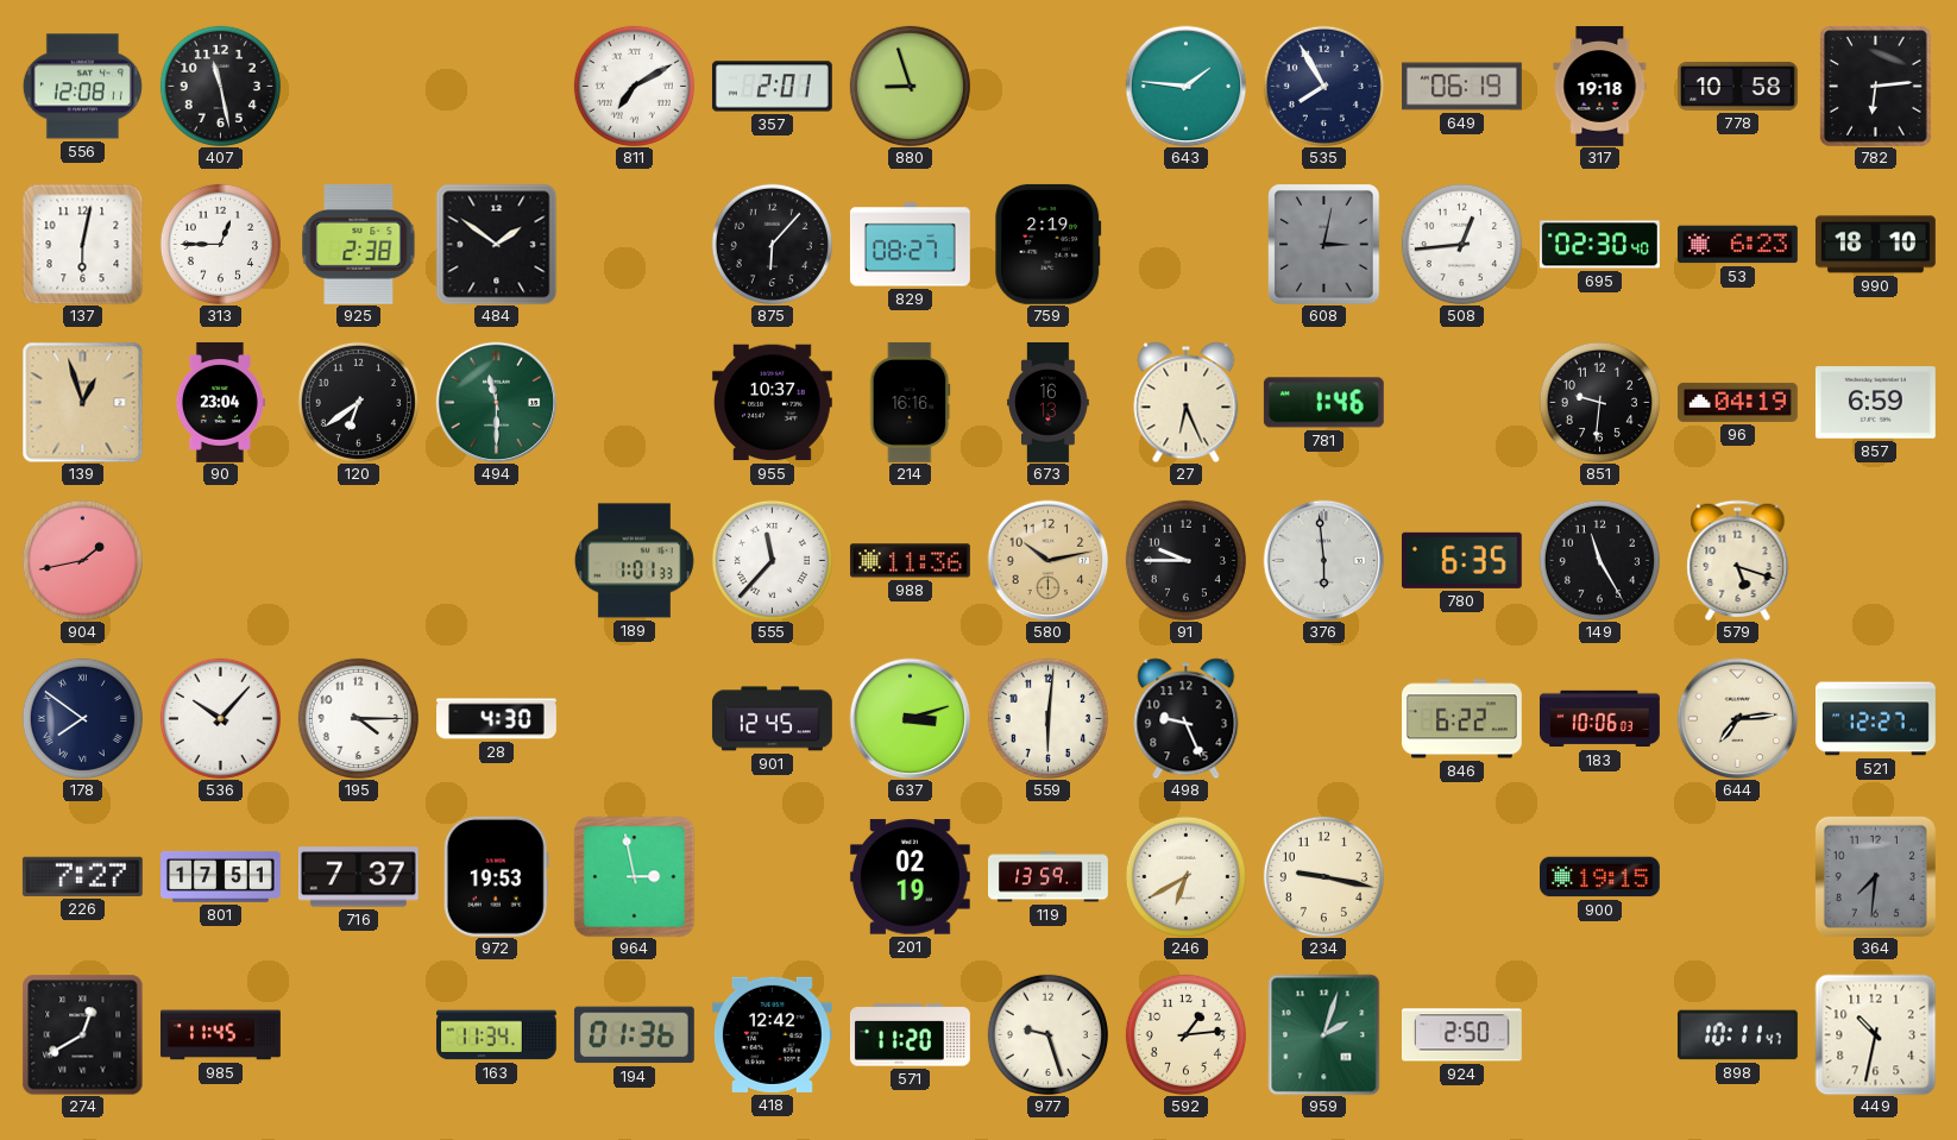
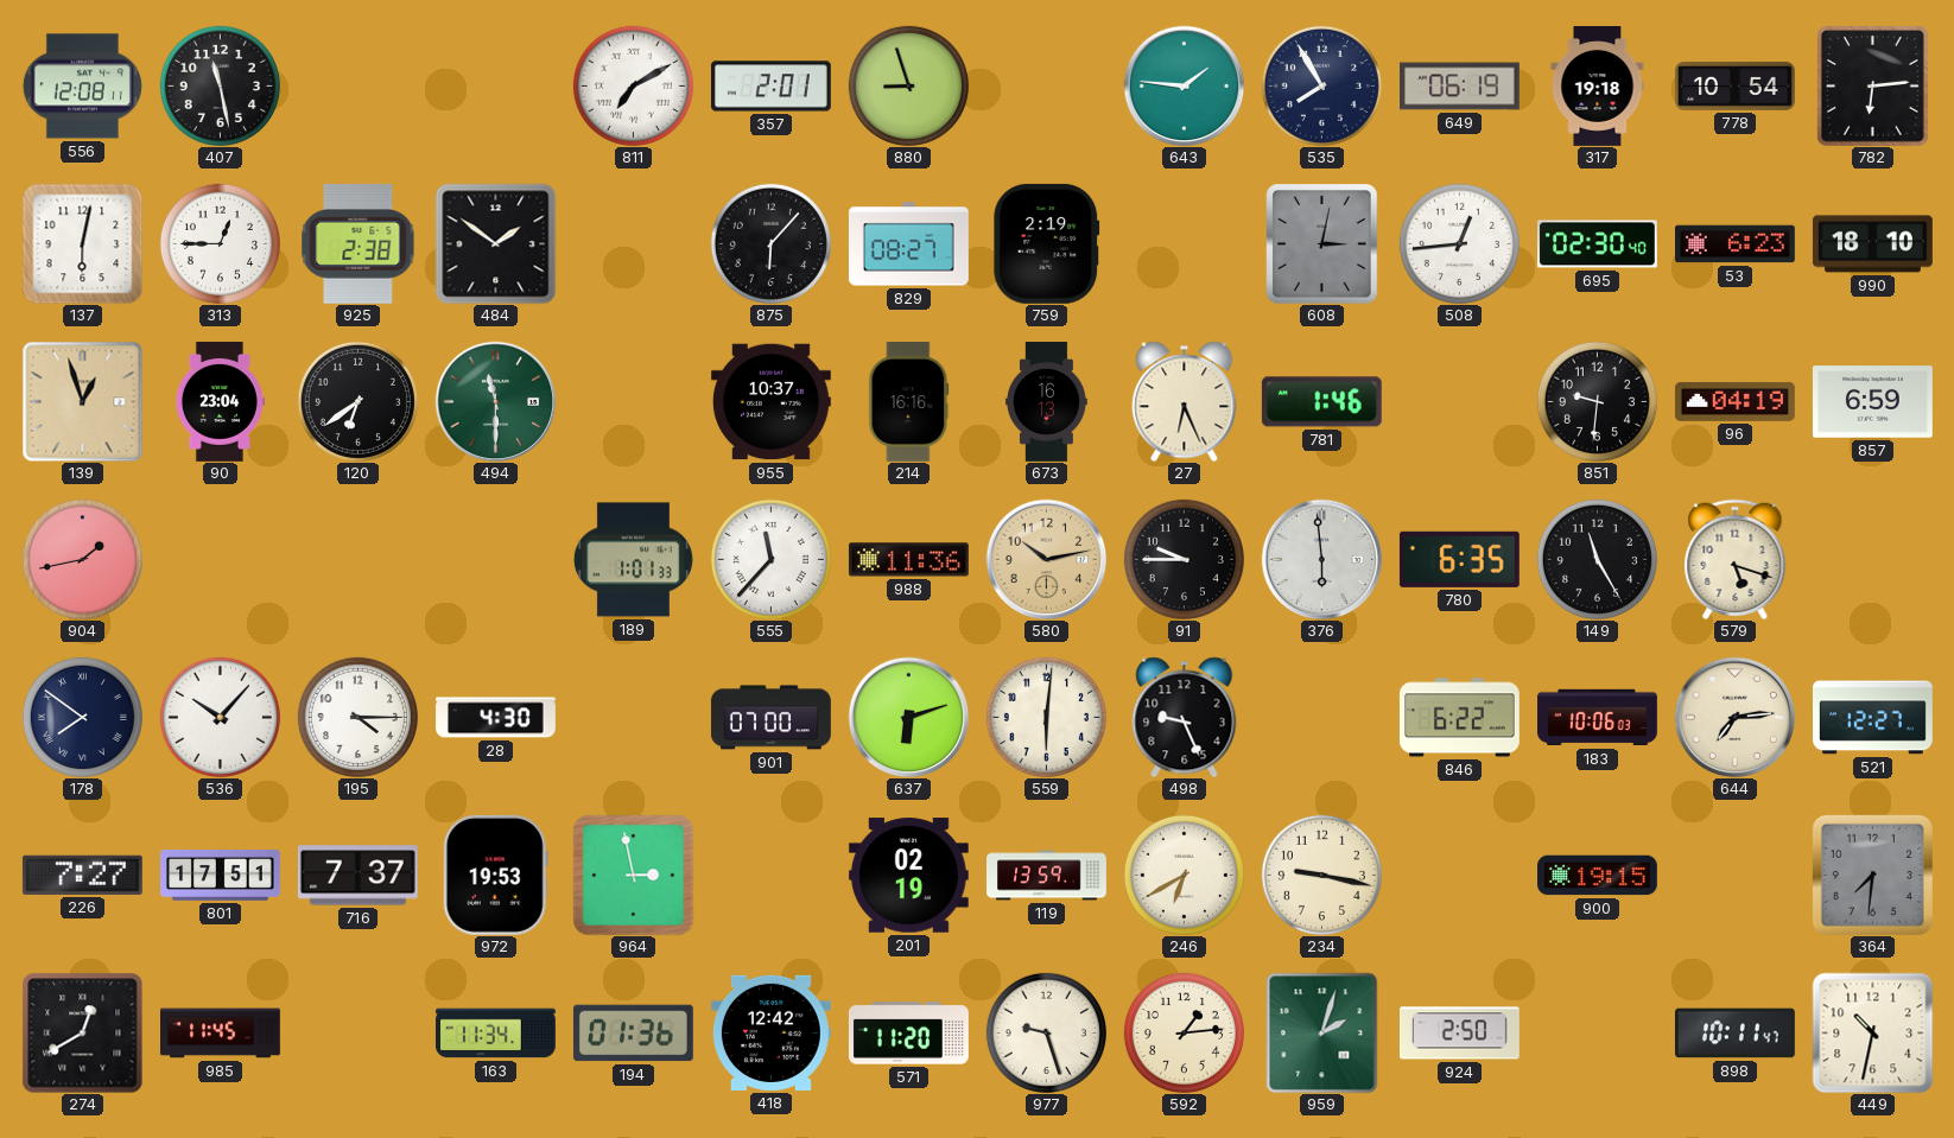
778: 10:58 -> 10:54 (1736, 85)
901: 12:45 -> 07:00 (770, 718)
637: 3:12 -> 6:12 (908, 717)
